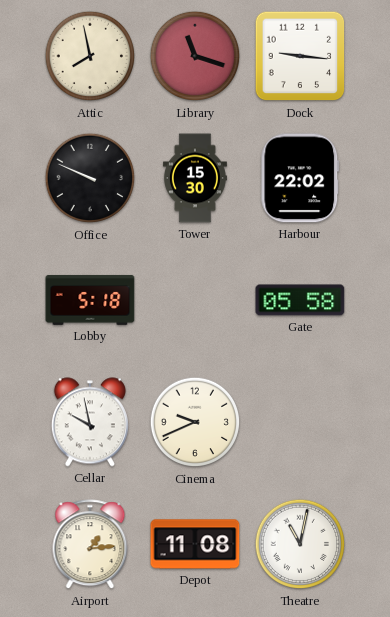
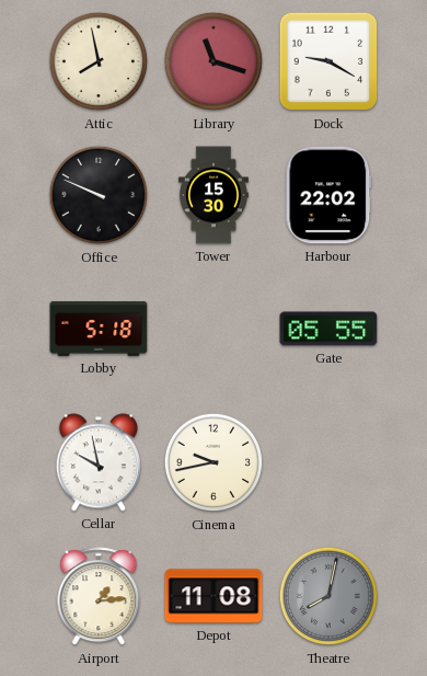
Dock: 9:16 -> 9:20 (328, 61)
Gate: 05:58 -> 05:55 (328, 329)
Cinema: 9:41 -> 9:43 (214, 462)
Theatre: 11:02 -> 8:02 (328, 596)
Theatre dial: white -> grey (328, 596)
